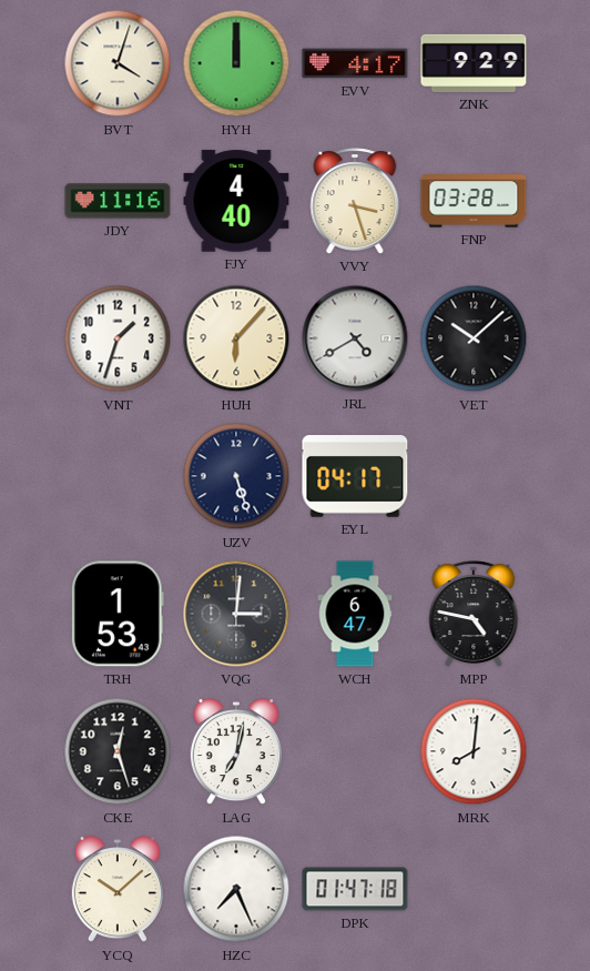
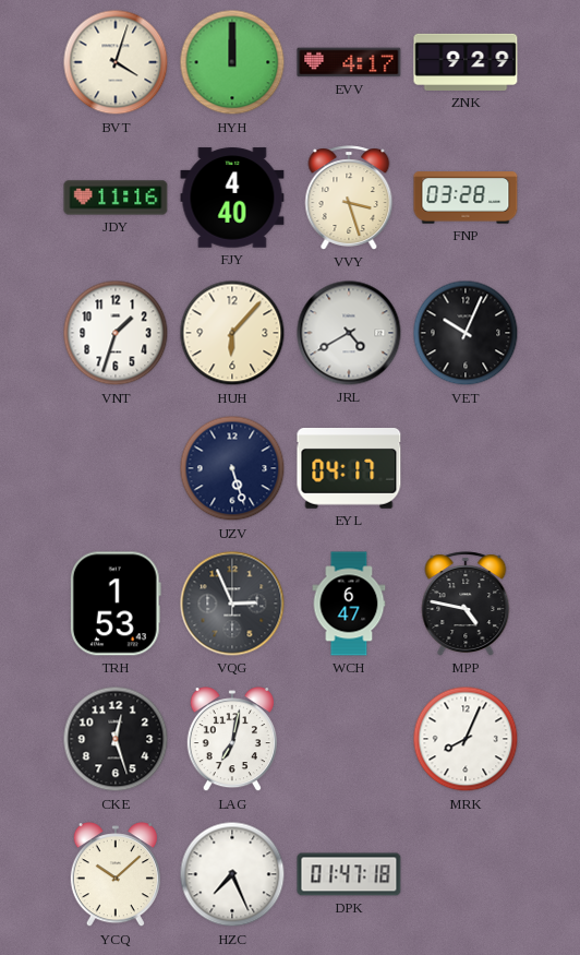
VET: 10:08 -> 10:04 (466, 333)
VQG: 3:01 -> 2:56 (232, 604)
MRK: 8:01 -> 8:04 (466, 739)
